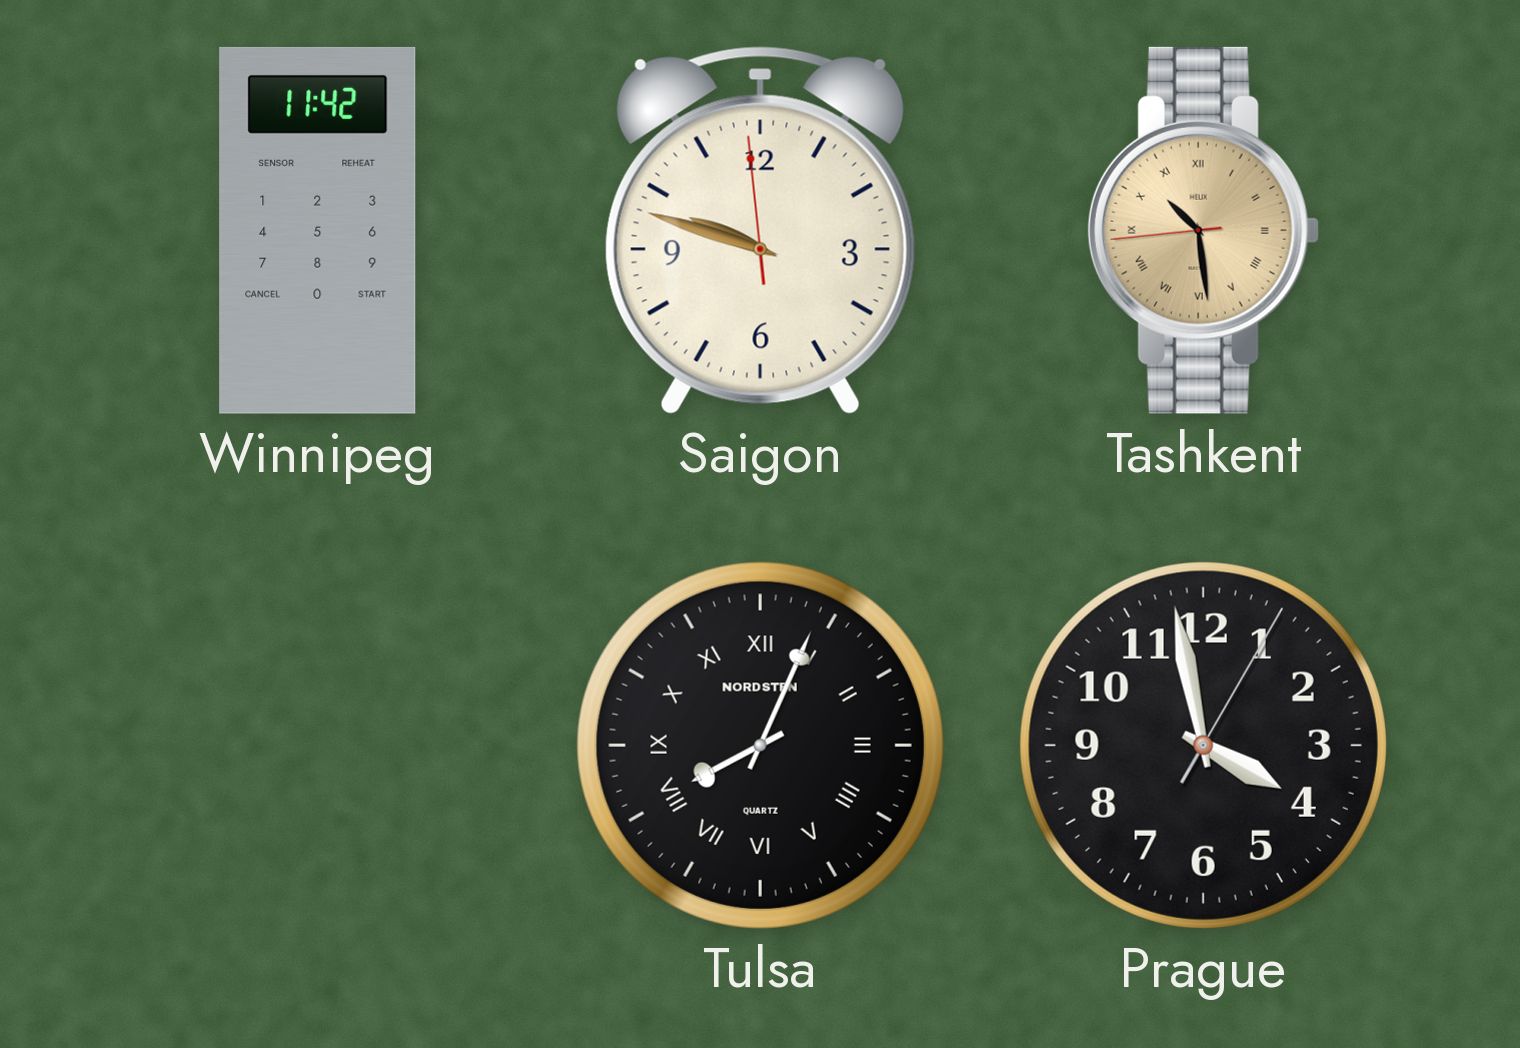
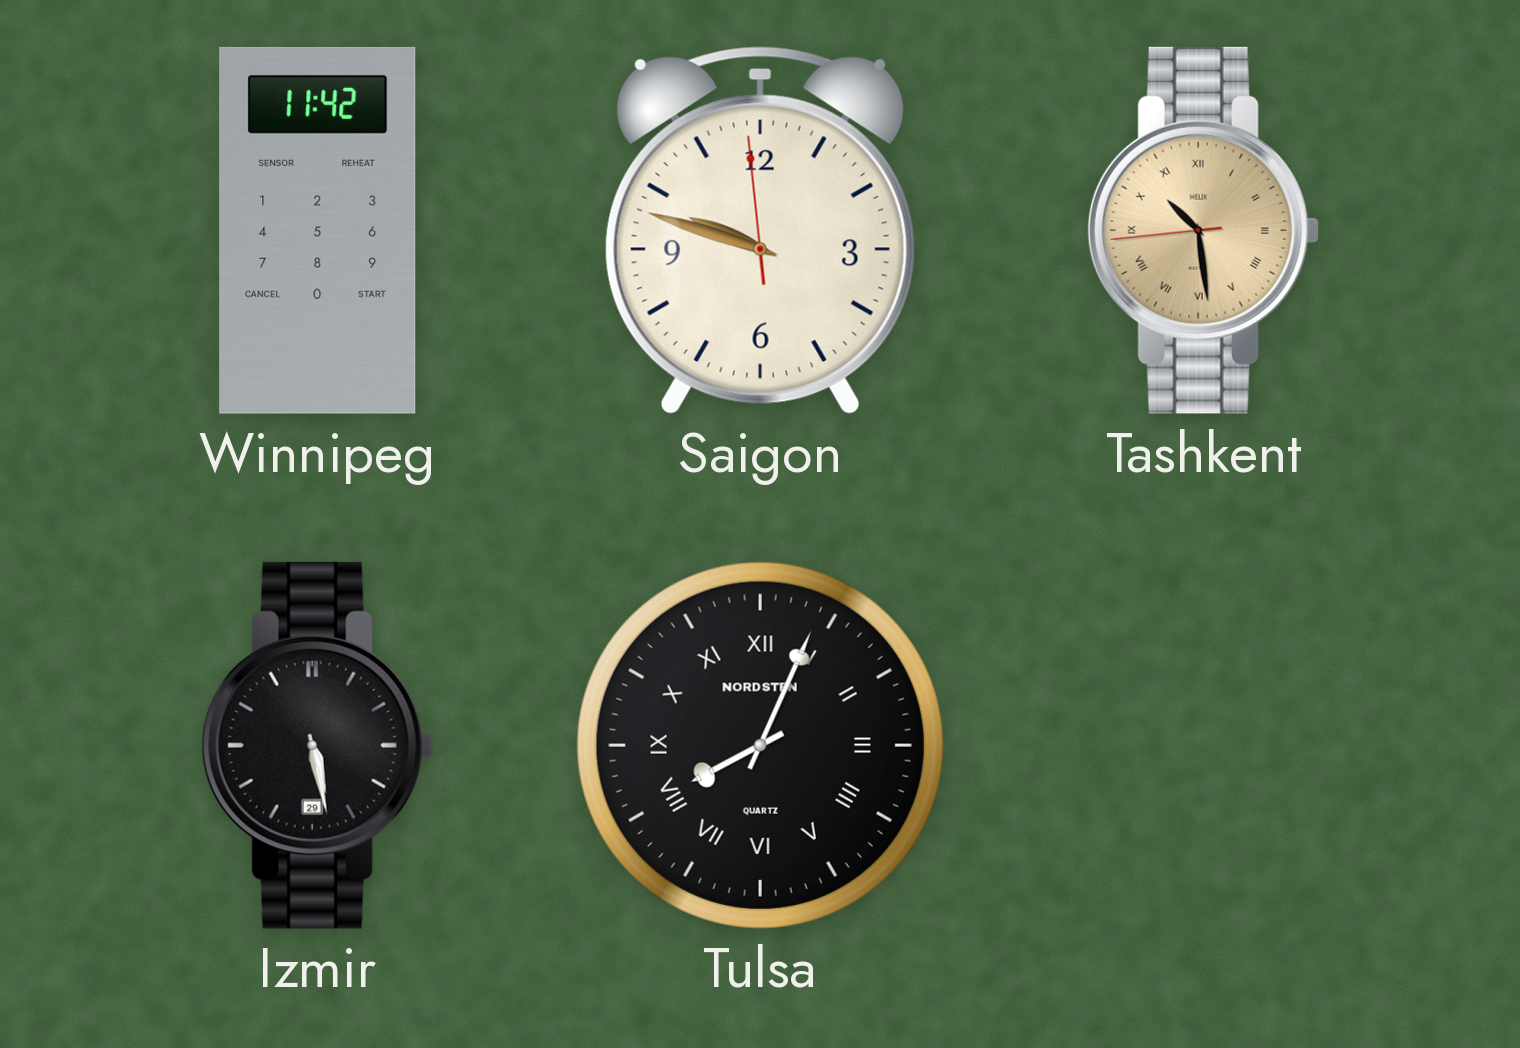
Izmir: none -> 5:28 (317, 745)
Prague: 3:58 -> none (1203, 745)
